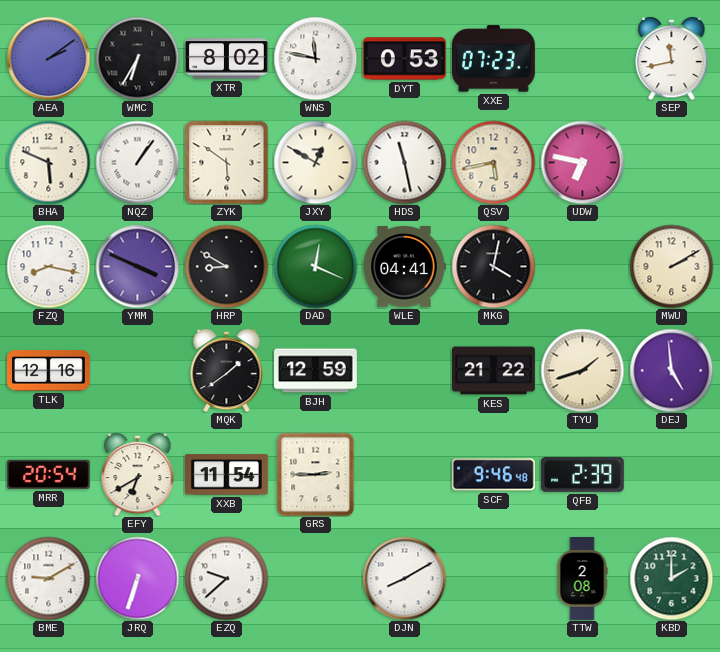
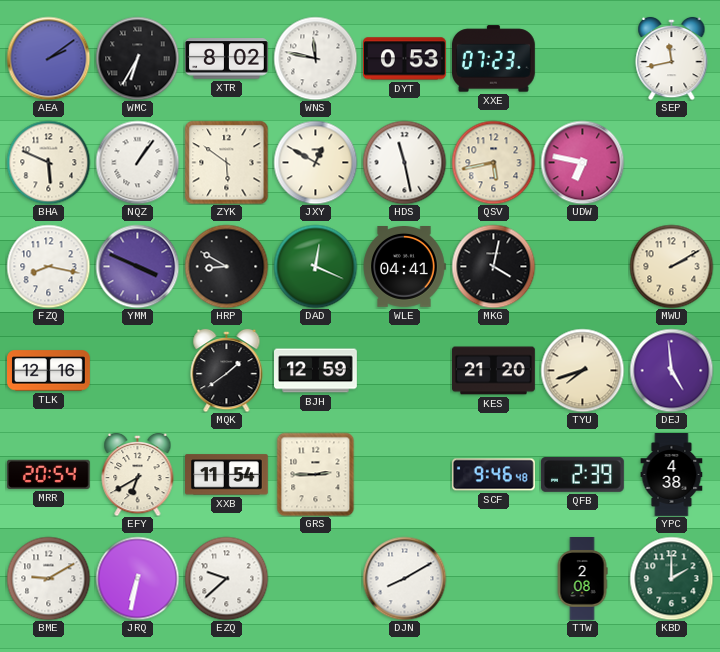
KES: 21:22 -> 21:20 (494, 371)
TYU: 1:42 -> 7:42 (582, 370)
YPC: none -> 4:38 (672, 475)
JRQ: 6:33 -> 6:32 (137, 578)
